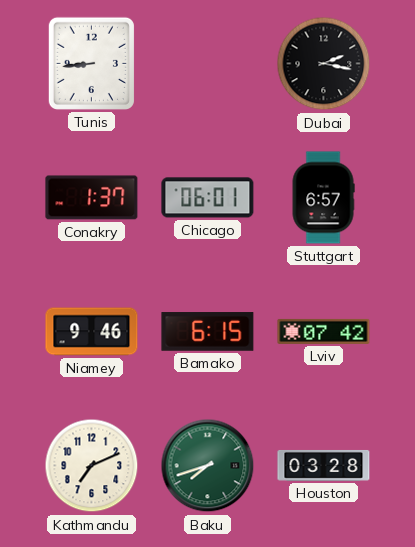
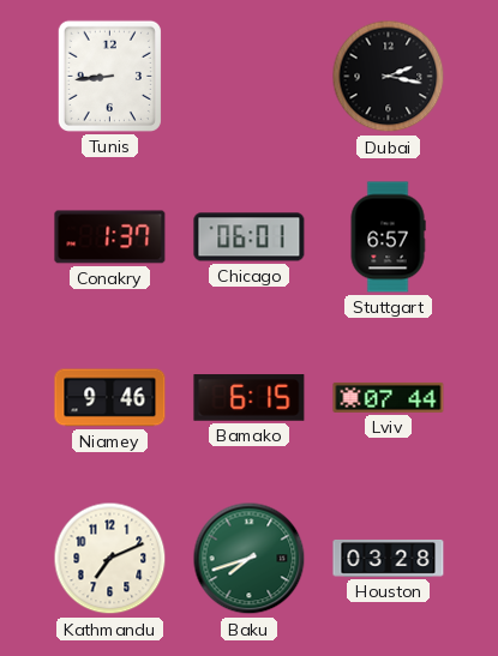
Lviv: 07:42 -> 07:44 (389, 397)
